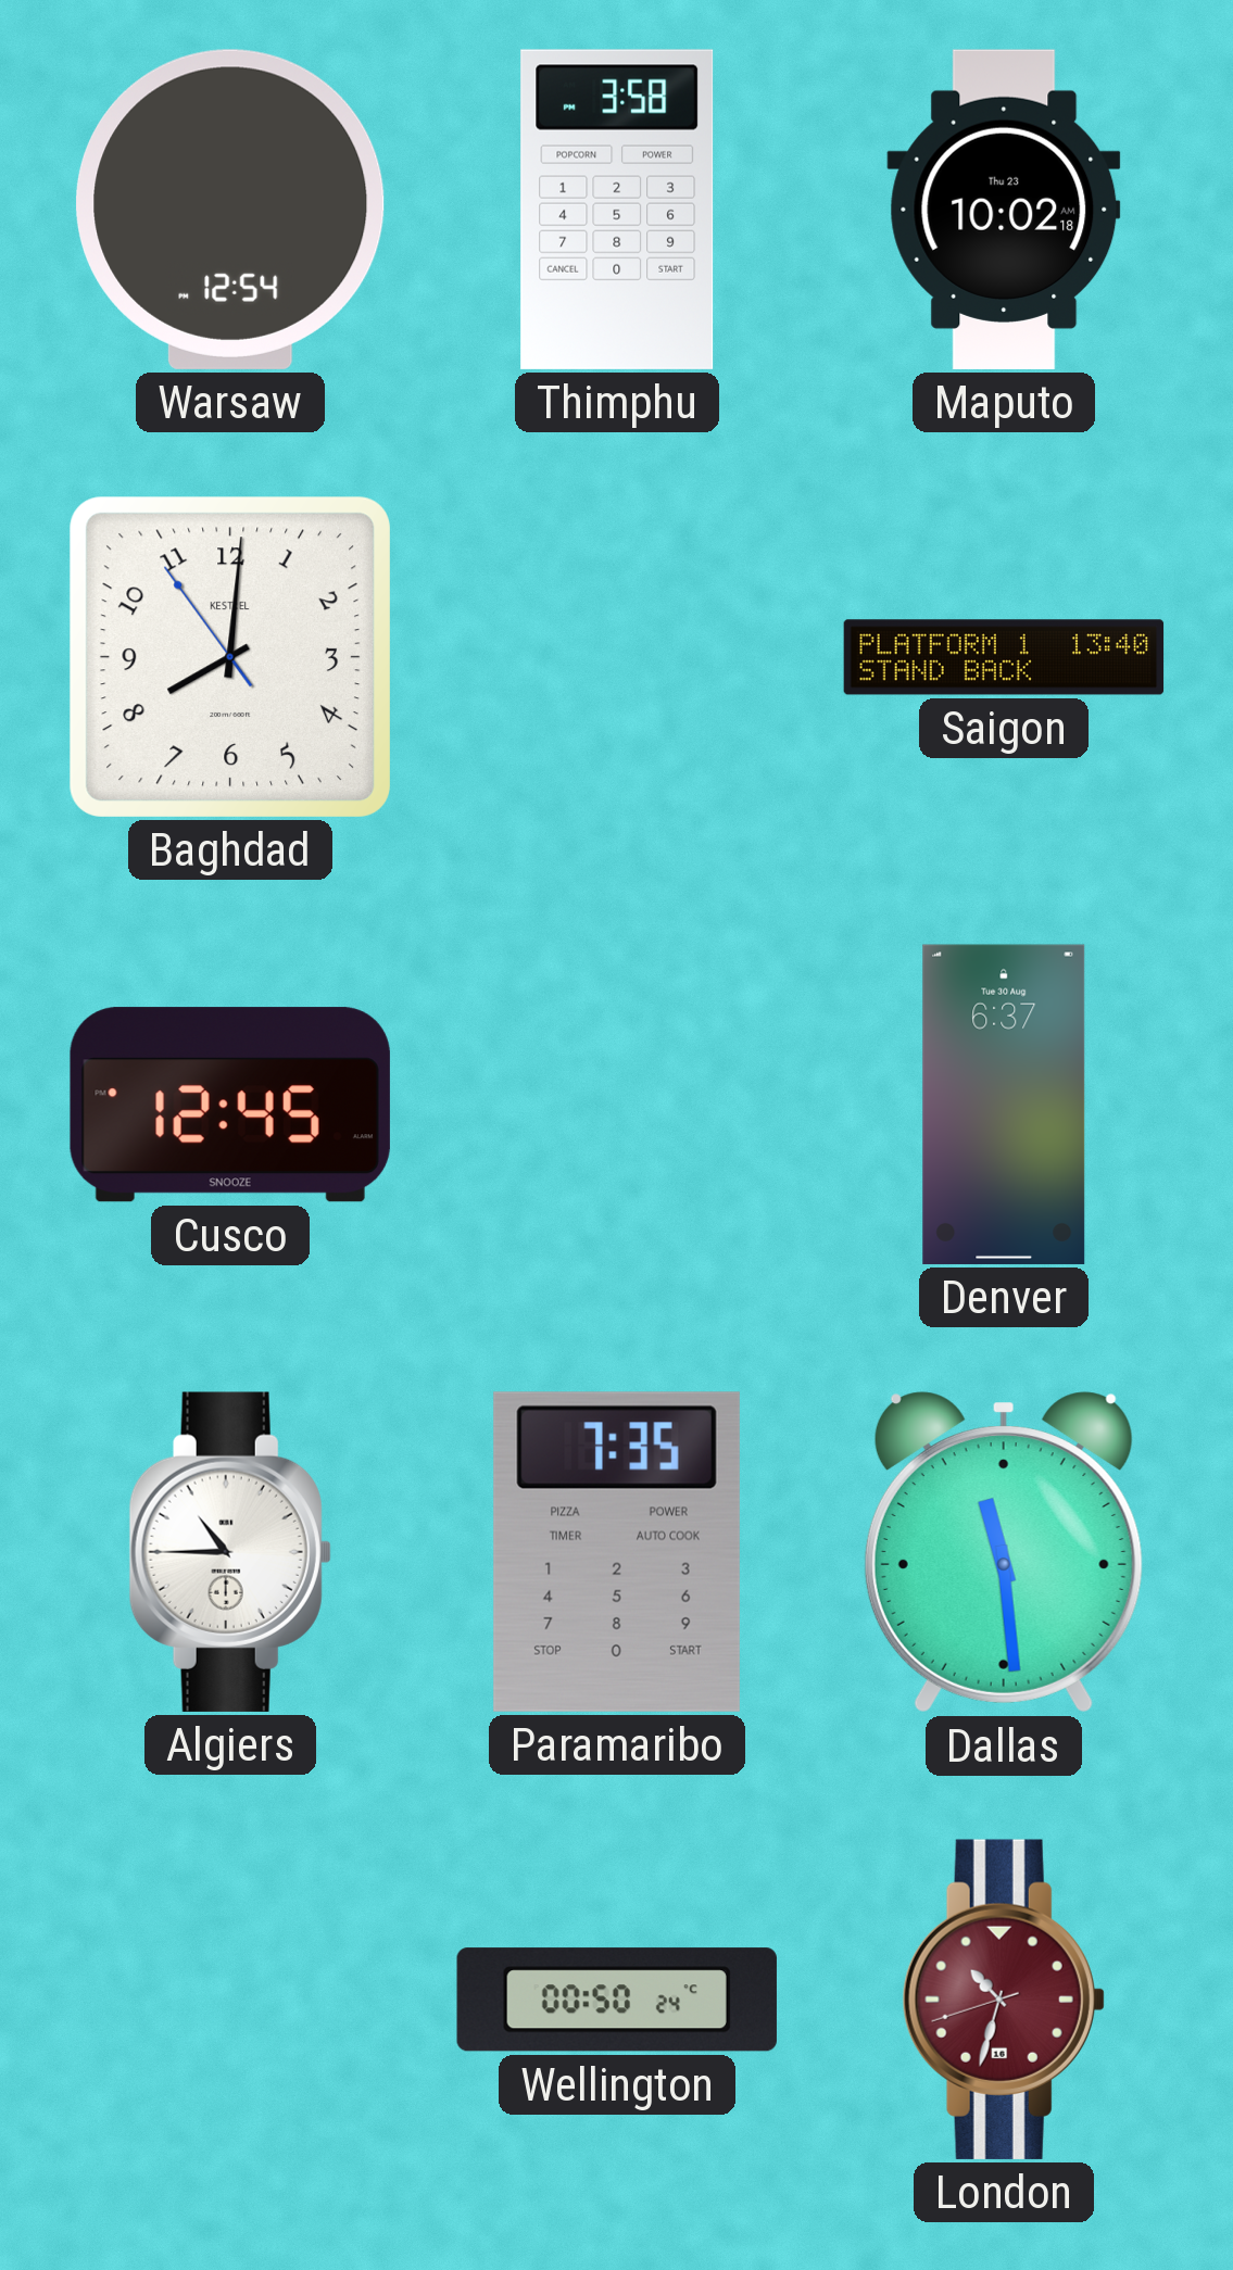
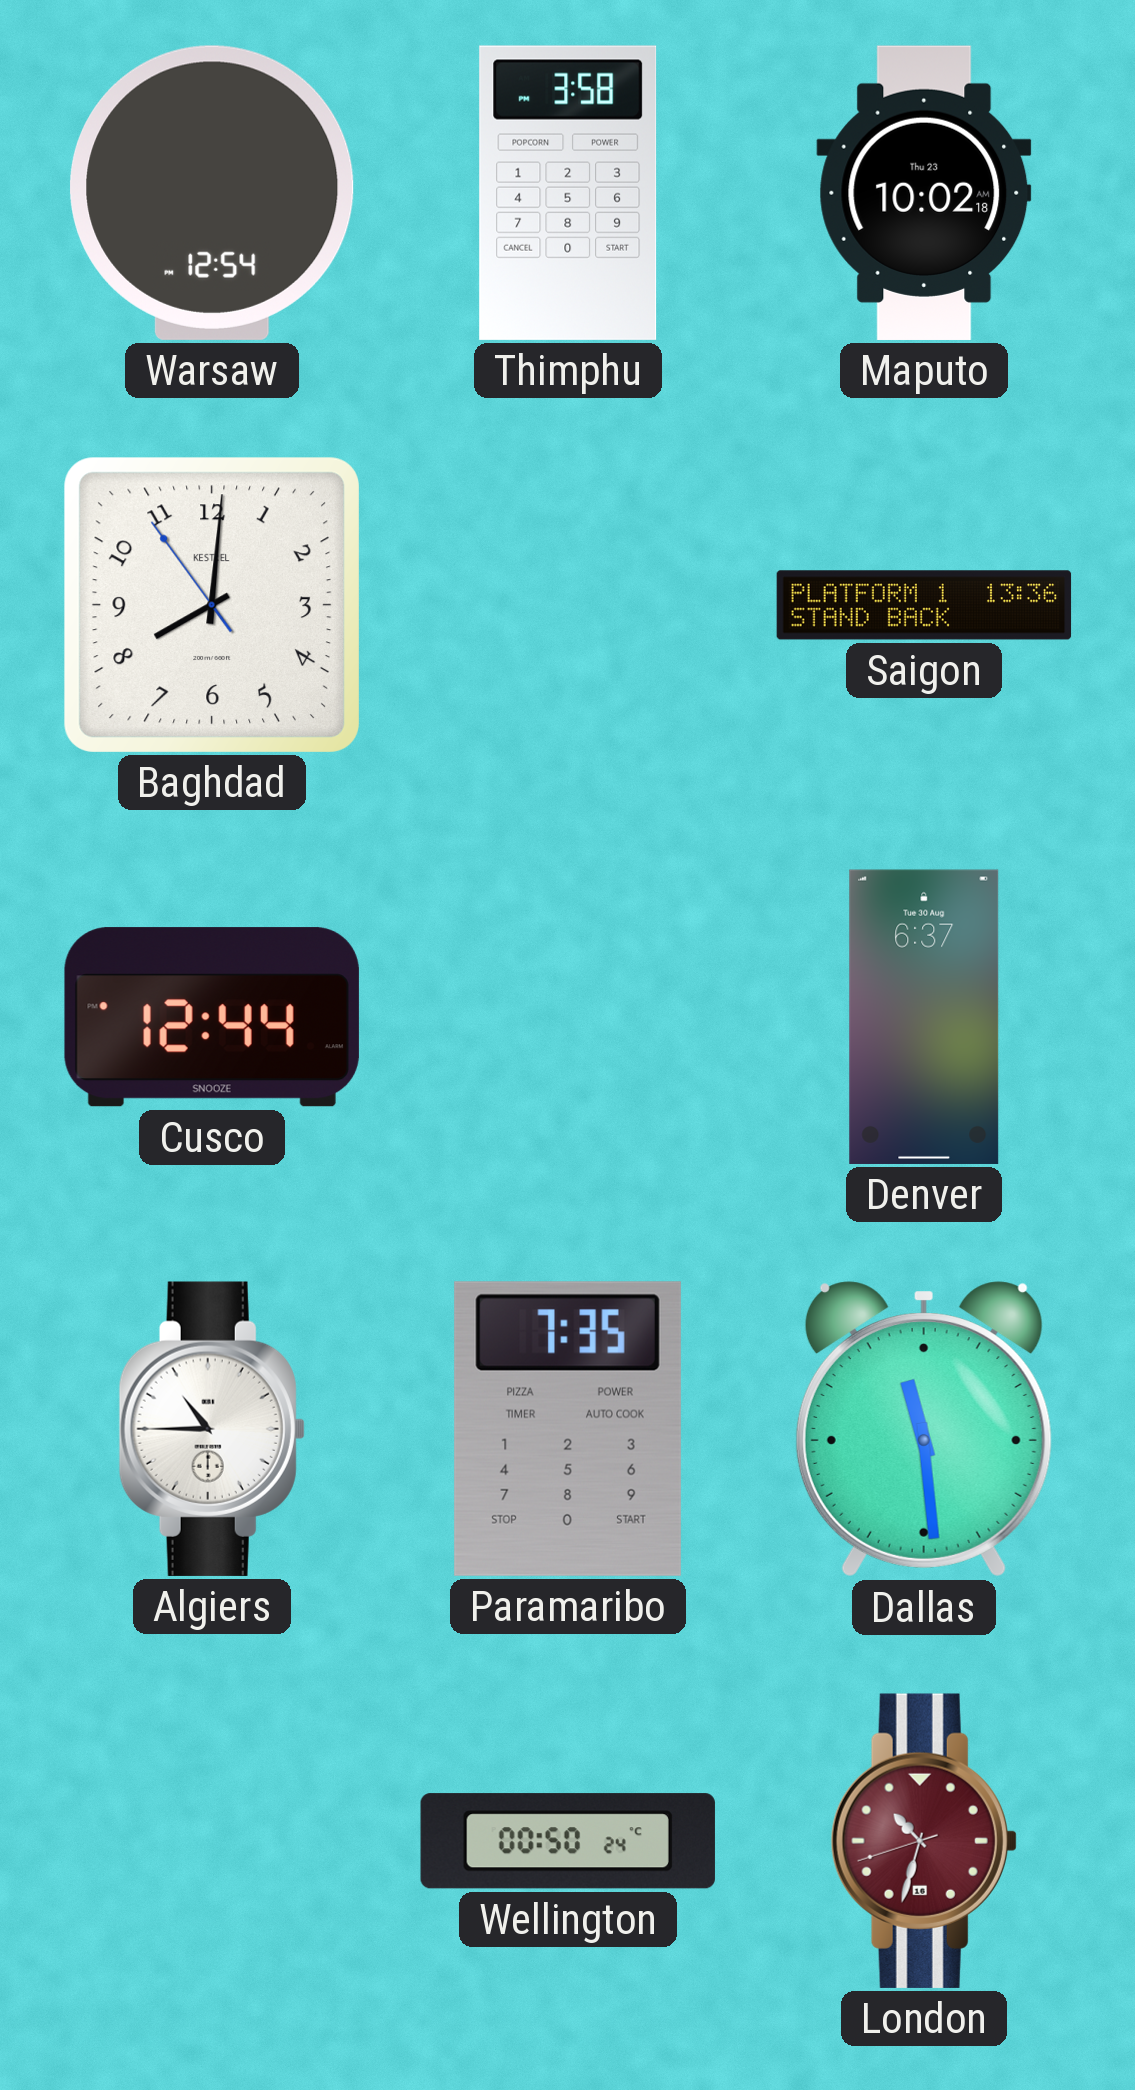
Saigon: 13:40 -> 13:36 (924, 605)
Cusco: 12:45 -> 12:44 (212, 1017)
